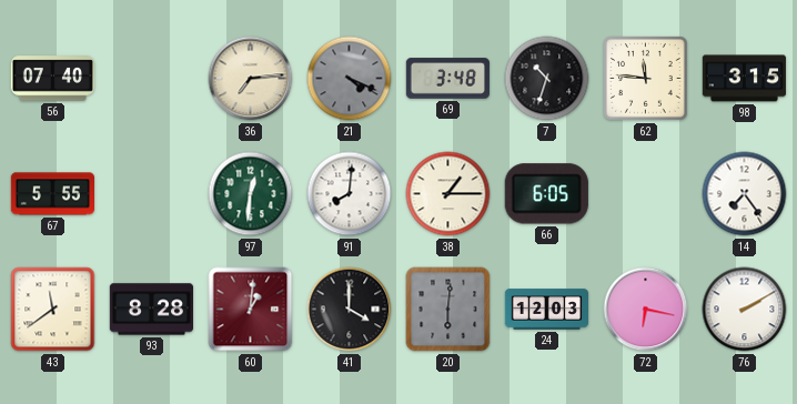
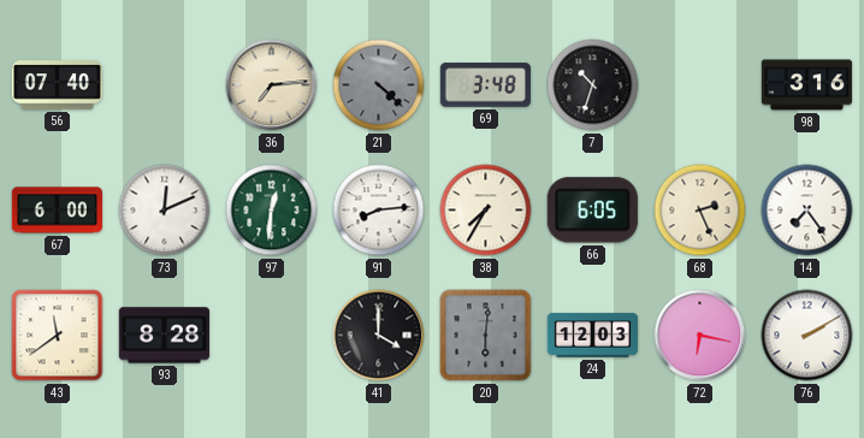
21: 4:19 -> 4:22 (379, 85)
62: 11:46 -> none (646, 79)
98: 3:15 -> 3:16 (806, 85)
67: 5:55 -> 6:00 (57, 211)
73: none -> 12:11 (165, 211)
91: 8:01 -> 8:14 (379, 211)
38: 1:15 -> 7:35 (486, 211)
68: none -> 2:26 (700, 211)
60: 1:01 -> none (251, 310)
